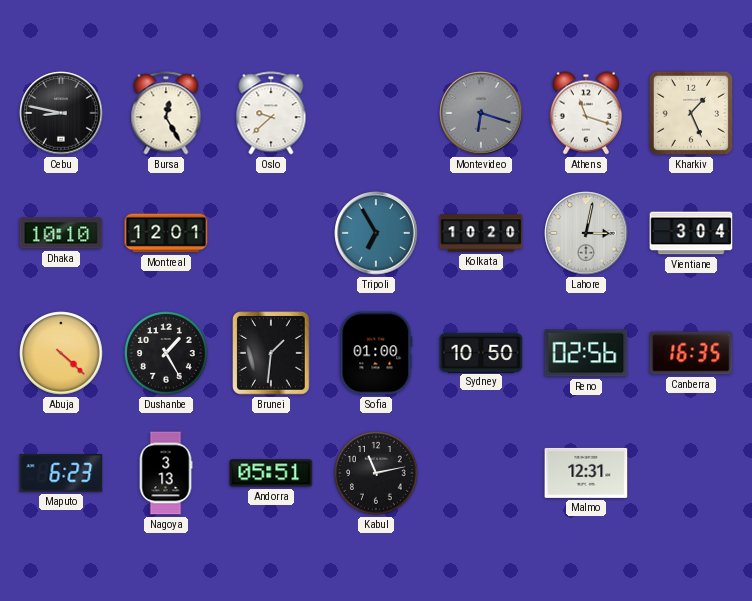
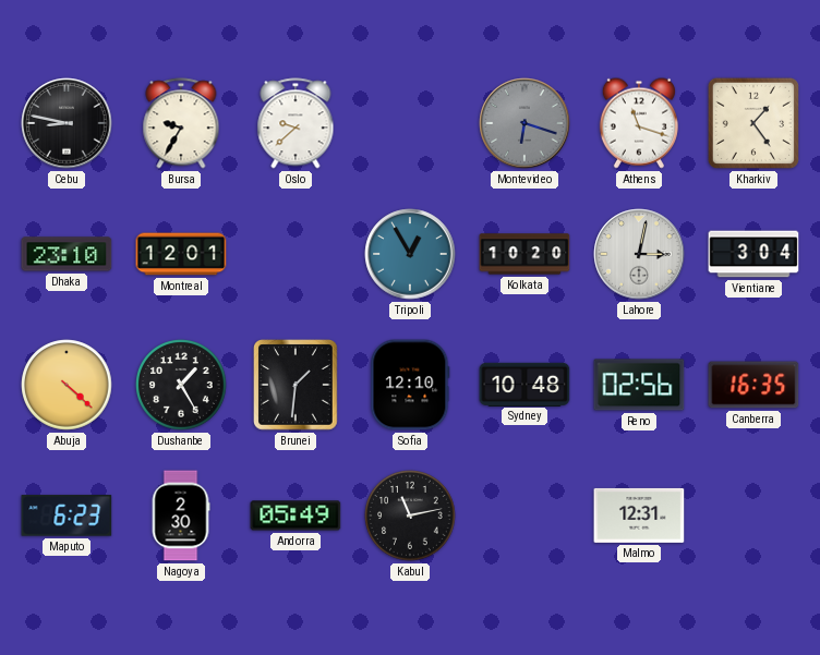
Bursa: 12:25 -> 9:35 (181, 123)
Kharkiv: 1:26 -> 1:24 (753, 123)
Dhaka: 10:10 -> 23:10 (67, 254)
Tripoli: 6:55 -> 12:55 (410, 254)
Sofia: 01:00 -> 12:10 (410, 385)
Sydney: 10:50 -> 10:48 (524, 384)
Nagoya: 3:13 -> 2:30 (181, 515)
Andorra: 05:51 -> 05:49 (296, 515)
